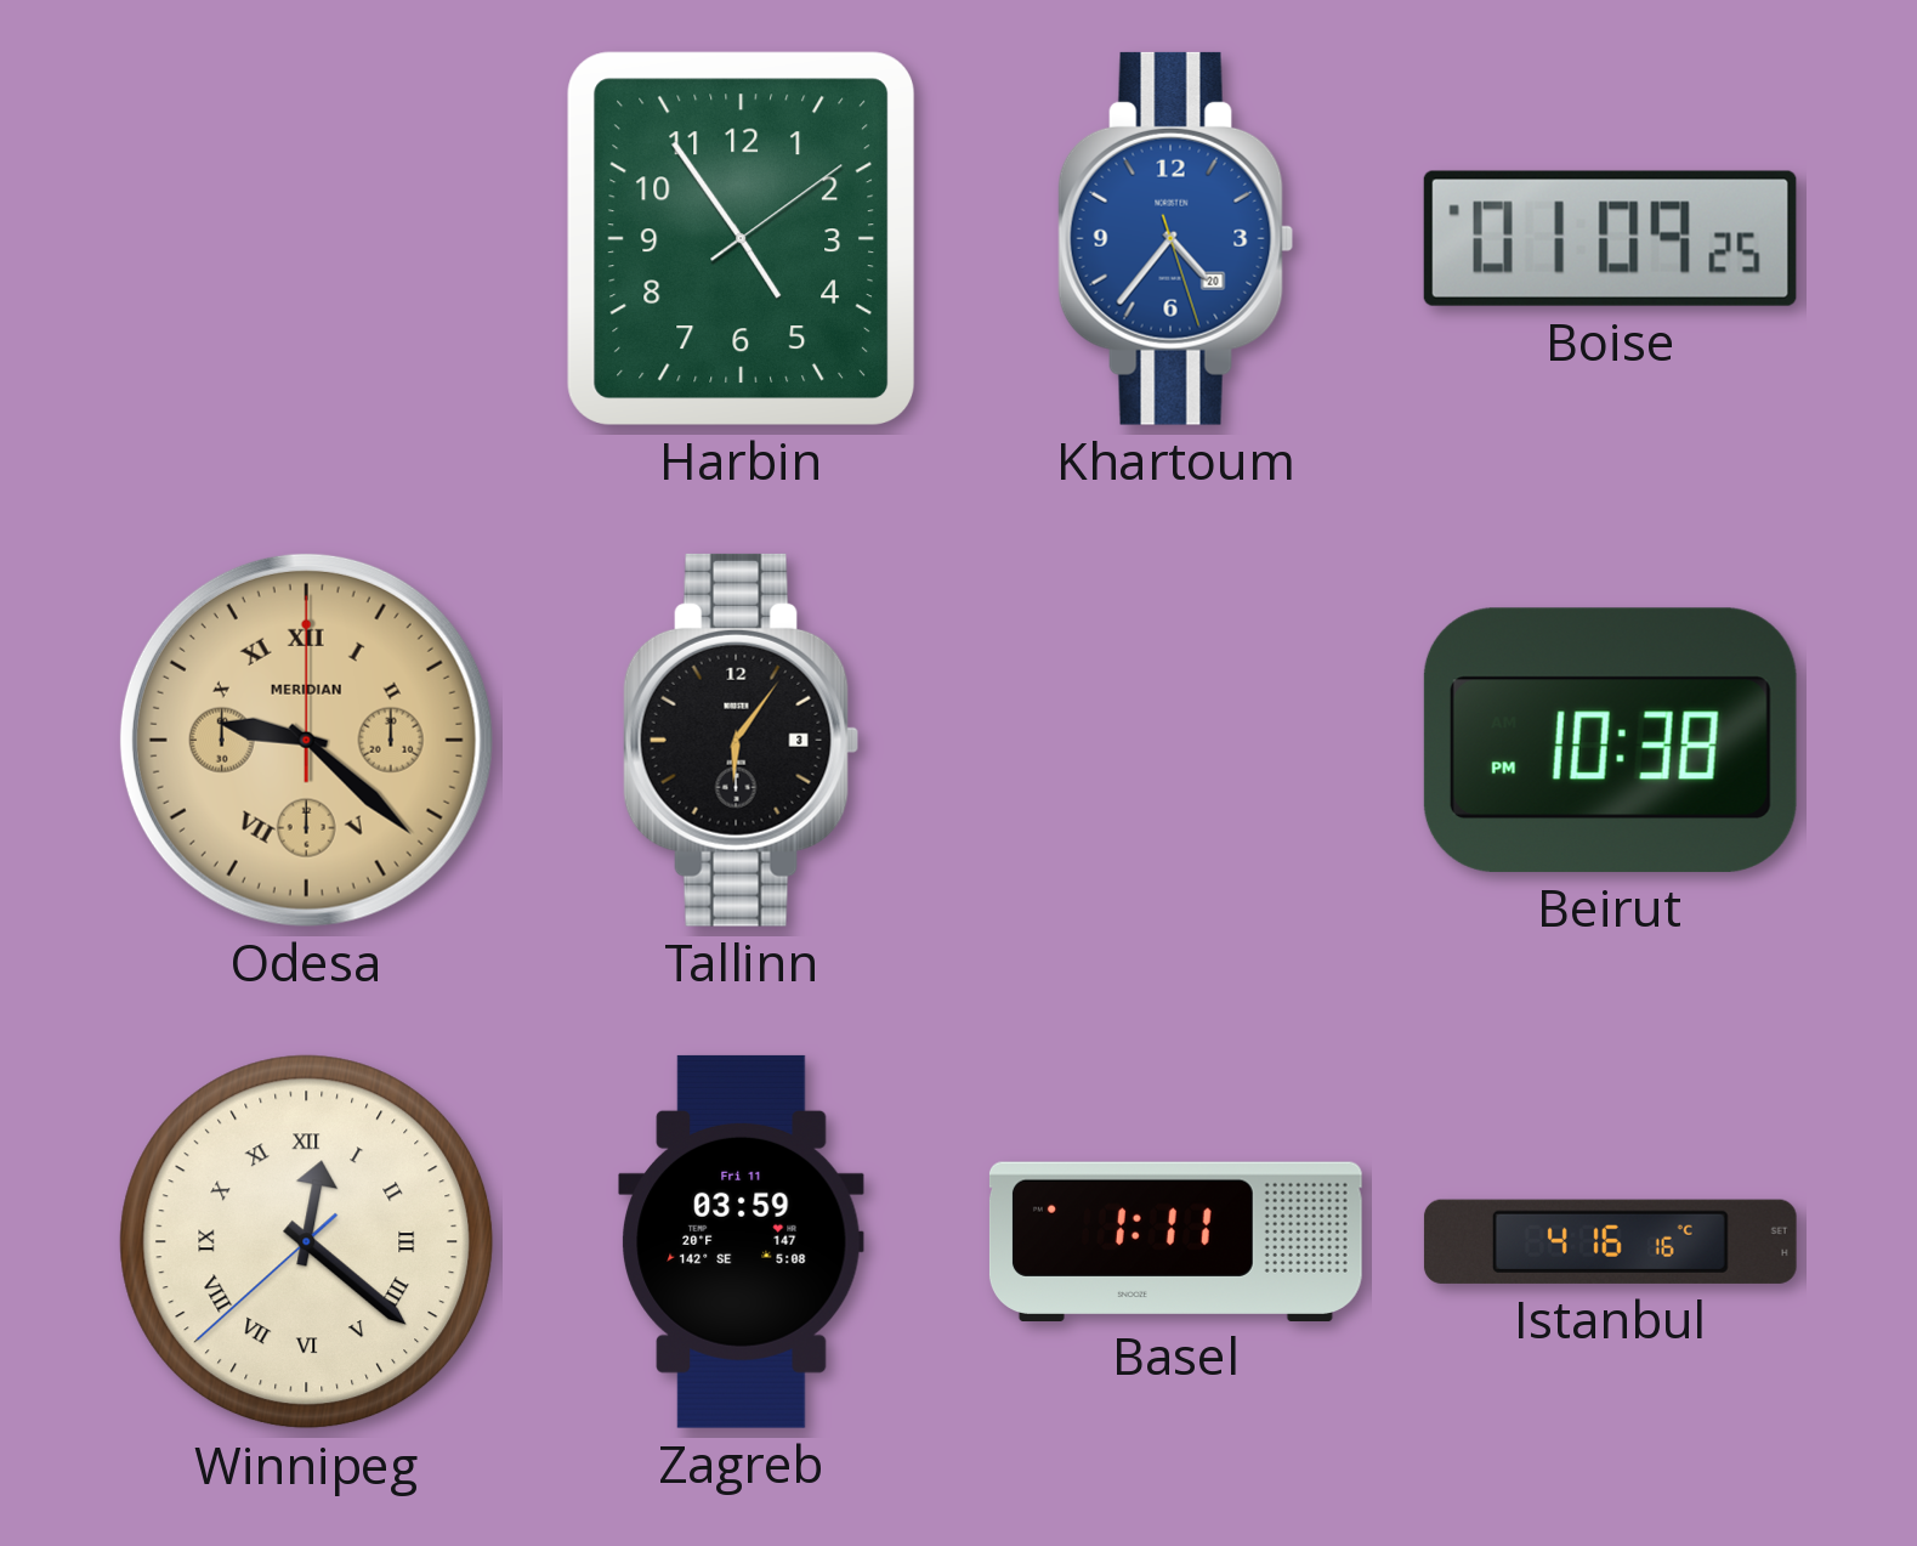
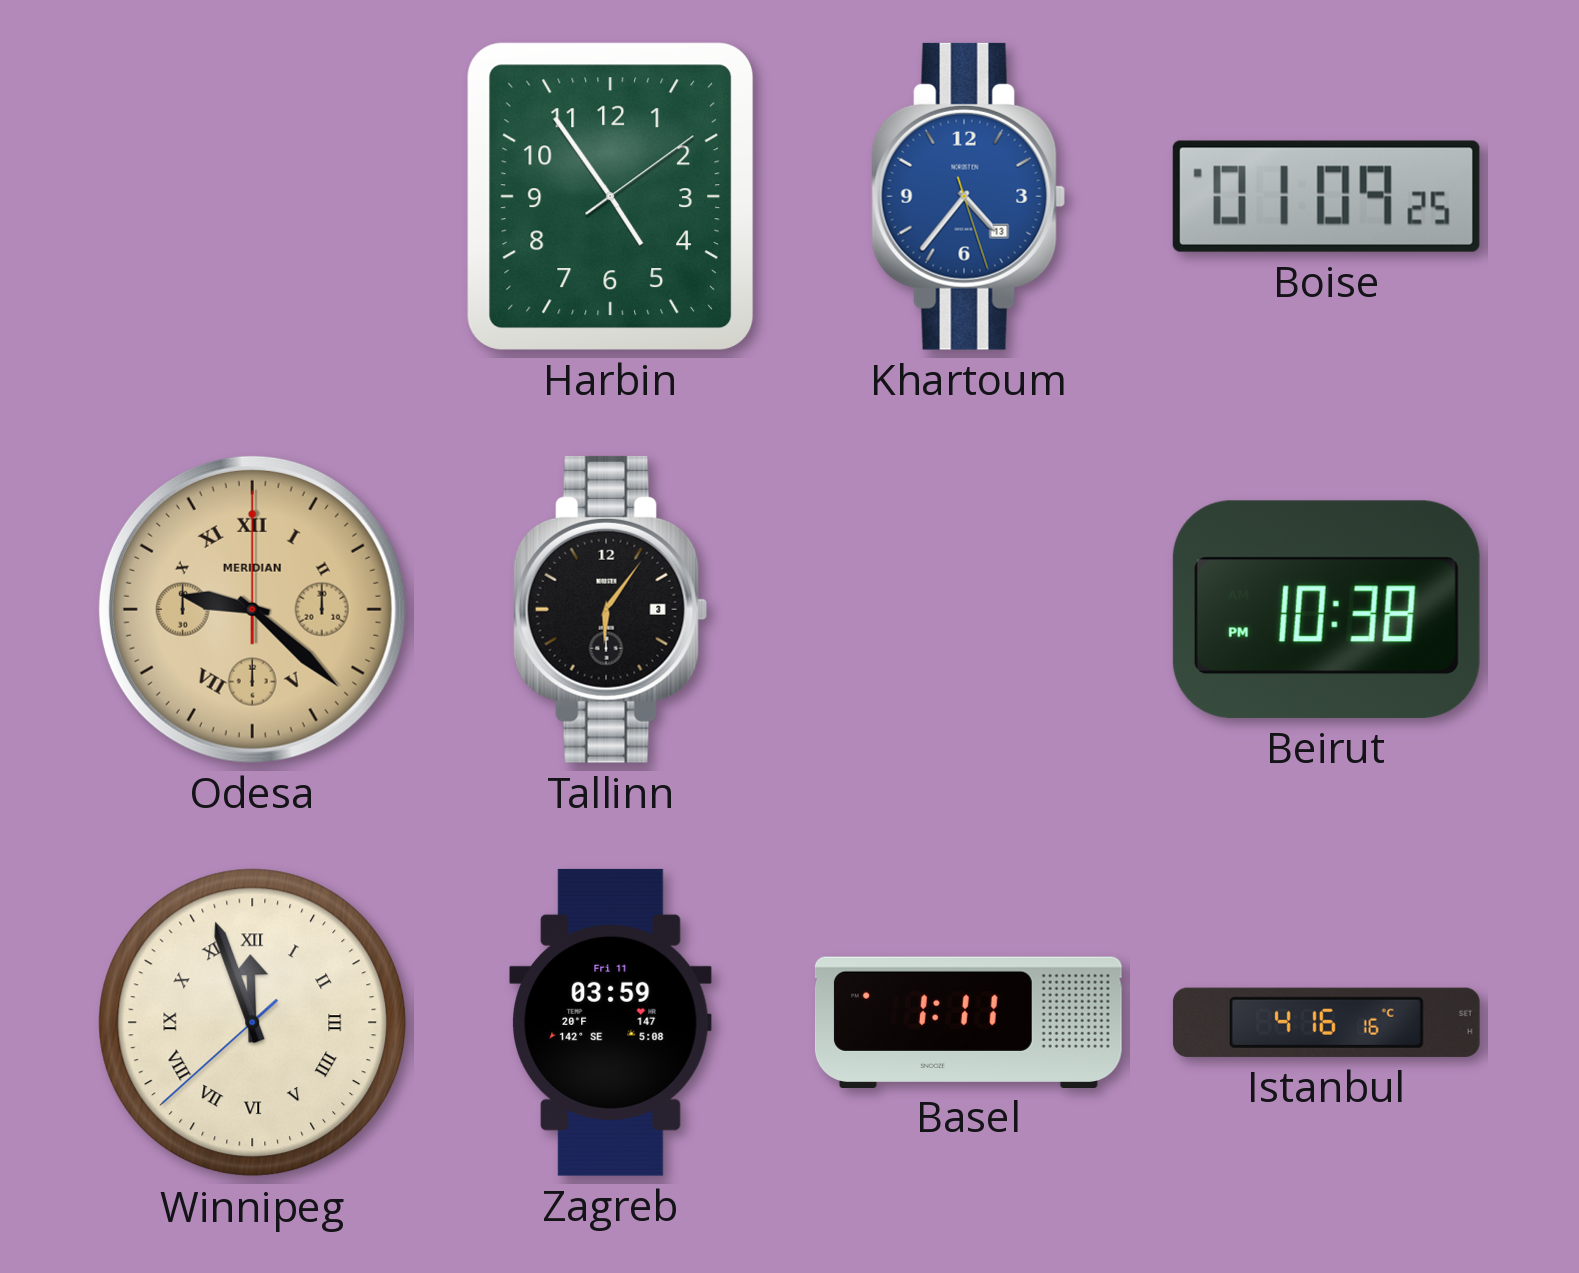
Khartoum date: 20 -> 13 (969, 196)
Winnipeg: 12:21 -> 11:56 (253, 1023)
